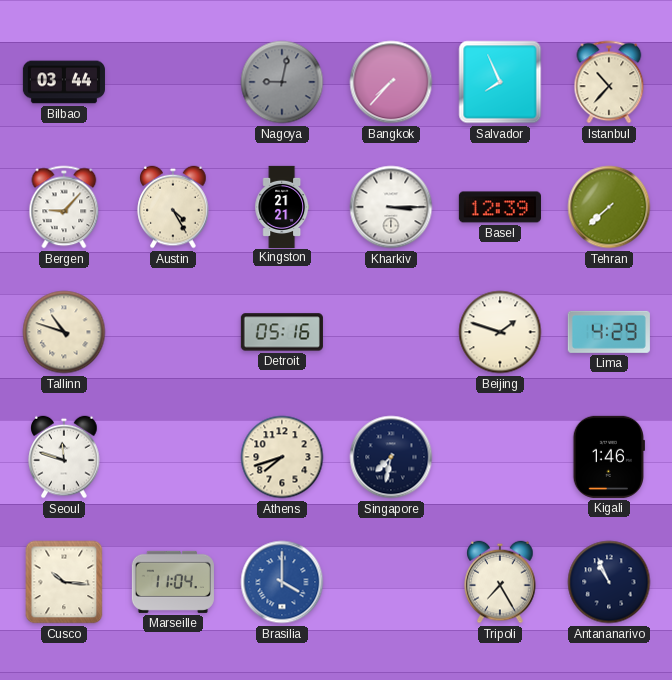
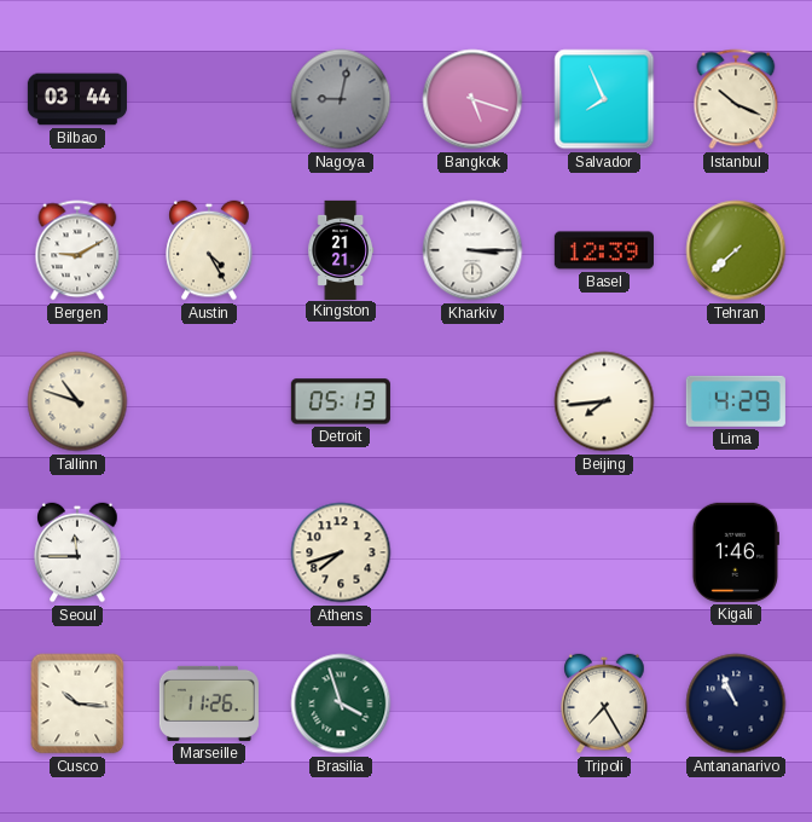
Bangkok: 7:37 -> 5:18 (472, 99)
Istanbul: 10:37 -> 10:19 (736, 99)
Bergen: 9:07 -> 9:10 (77, 250)
Detroit: 05:16 -> 05:13 (341, 401)
Beijing: 1:48 -> 7:44 (604, 401)
Seoul: 11:48 -> 11:45 (77, 552)
Singapore: 7:32 -> none (391, 457)
Marseille: 11:04 -> 11:26 (209, 704)
Brasilia: 4:00 -> 3:57 (341, 704)
Brasilia dial: blue -> green (341, 704)
